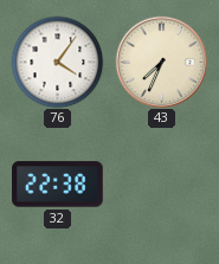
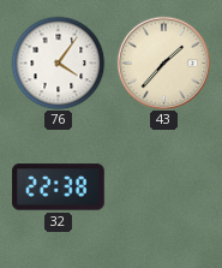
43: 7:34 -> 1:37 (163, 62)
